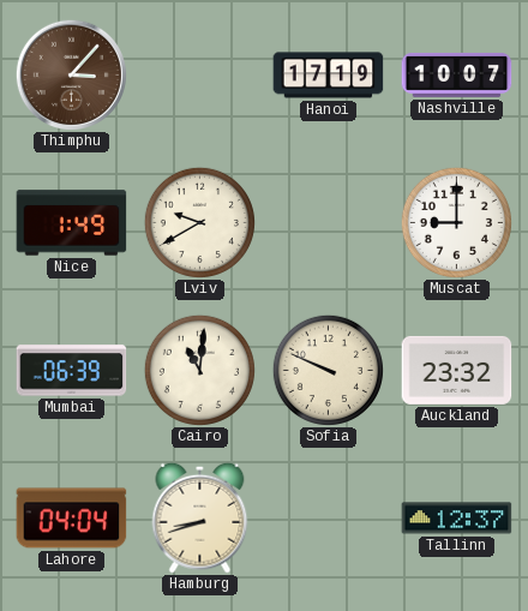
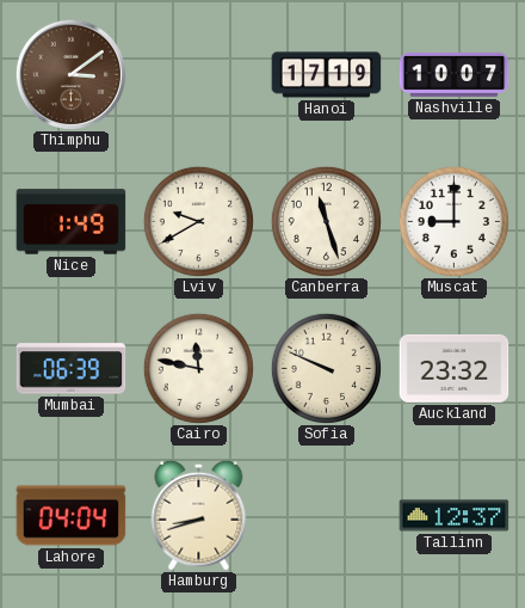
Thimphu: 3:07 -> 3:09 (70, 74)
Canberra: none -> 11:27 (326, 221)
Cairo: 11:01 -> 11:47 (198, 368)
